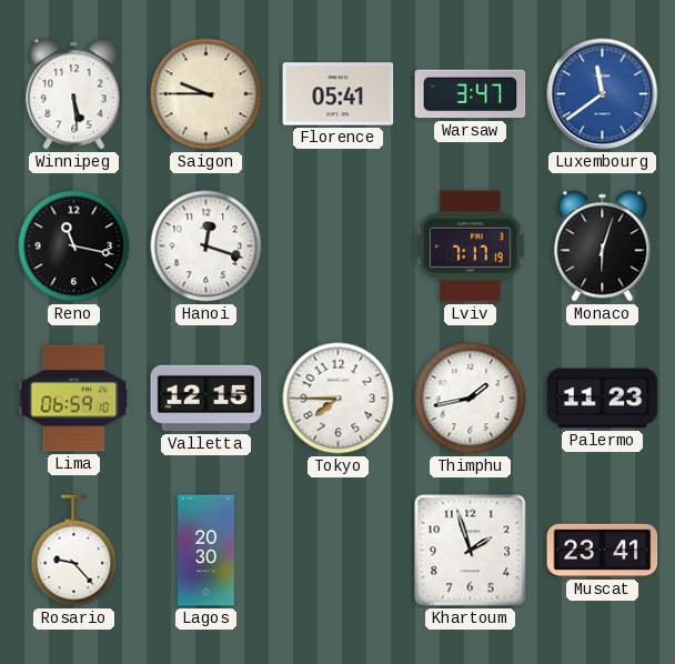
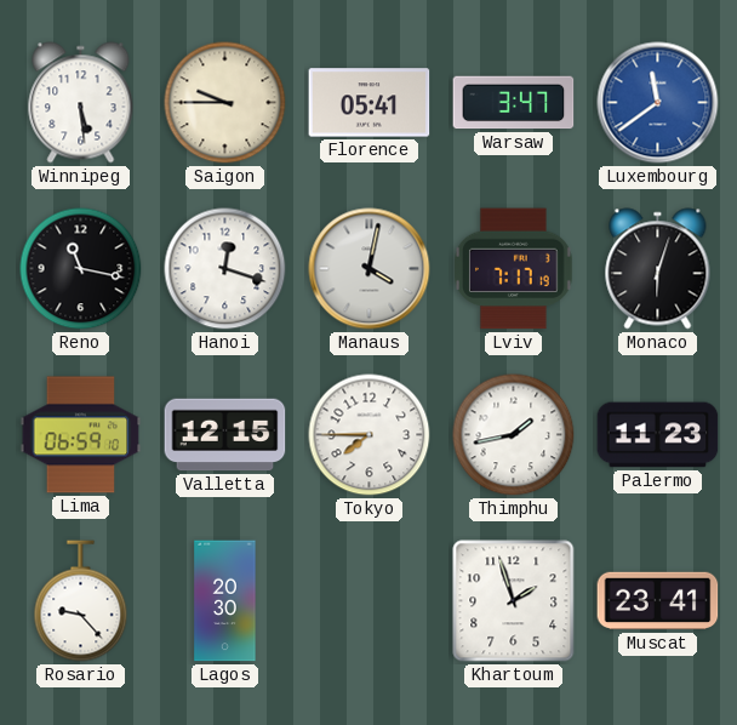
Manaus: none -> 4:02 (370, 269)
